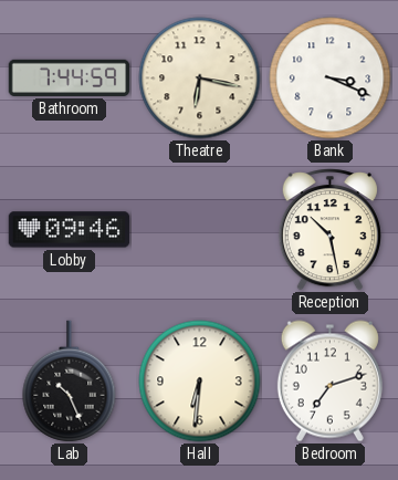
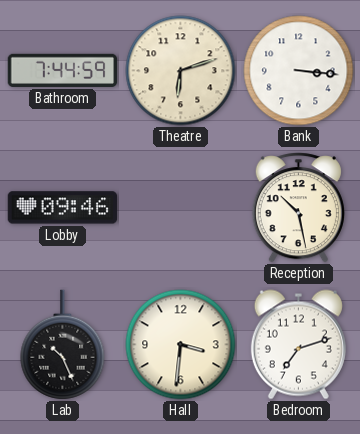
Theatre: 6:17 -> 6:12 (181, 71)
Bank: 3:19 -> 3:16 (299, 71)
Hall: 6:31 -> 3:31 (181, 345)
